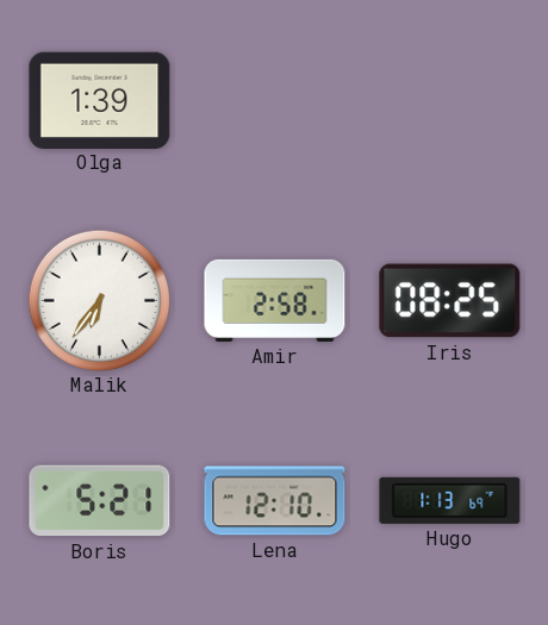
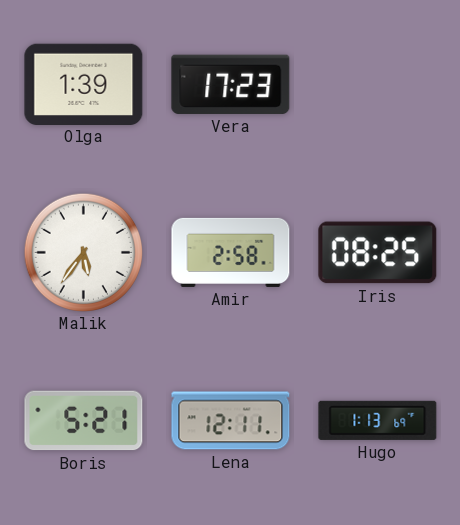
Vera: none -> 17:23 (231, 84)
Malik: 6:36 -> 5:36 (83, 252)
Lena: 12:10 -> 12:11 (231, 421)
